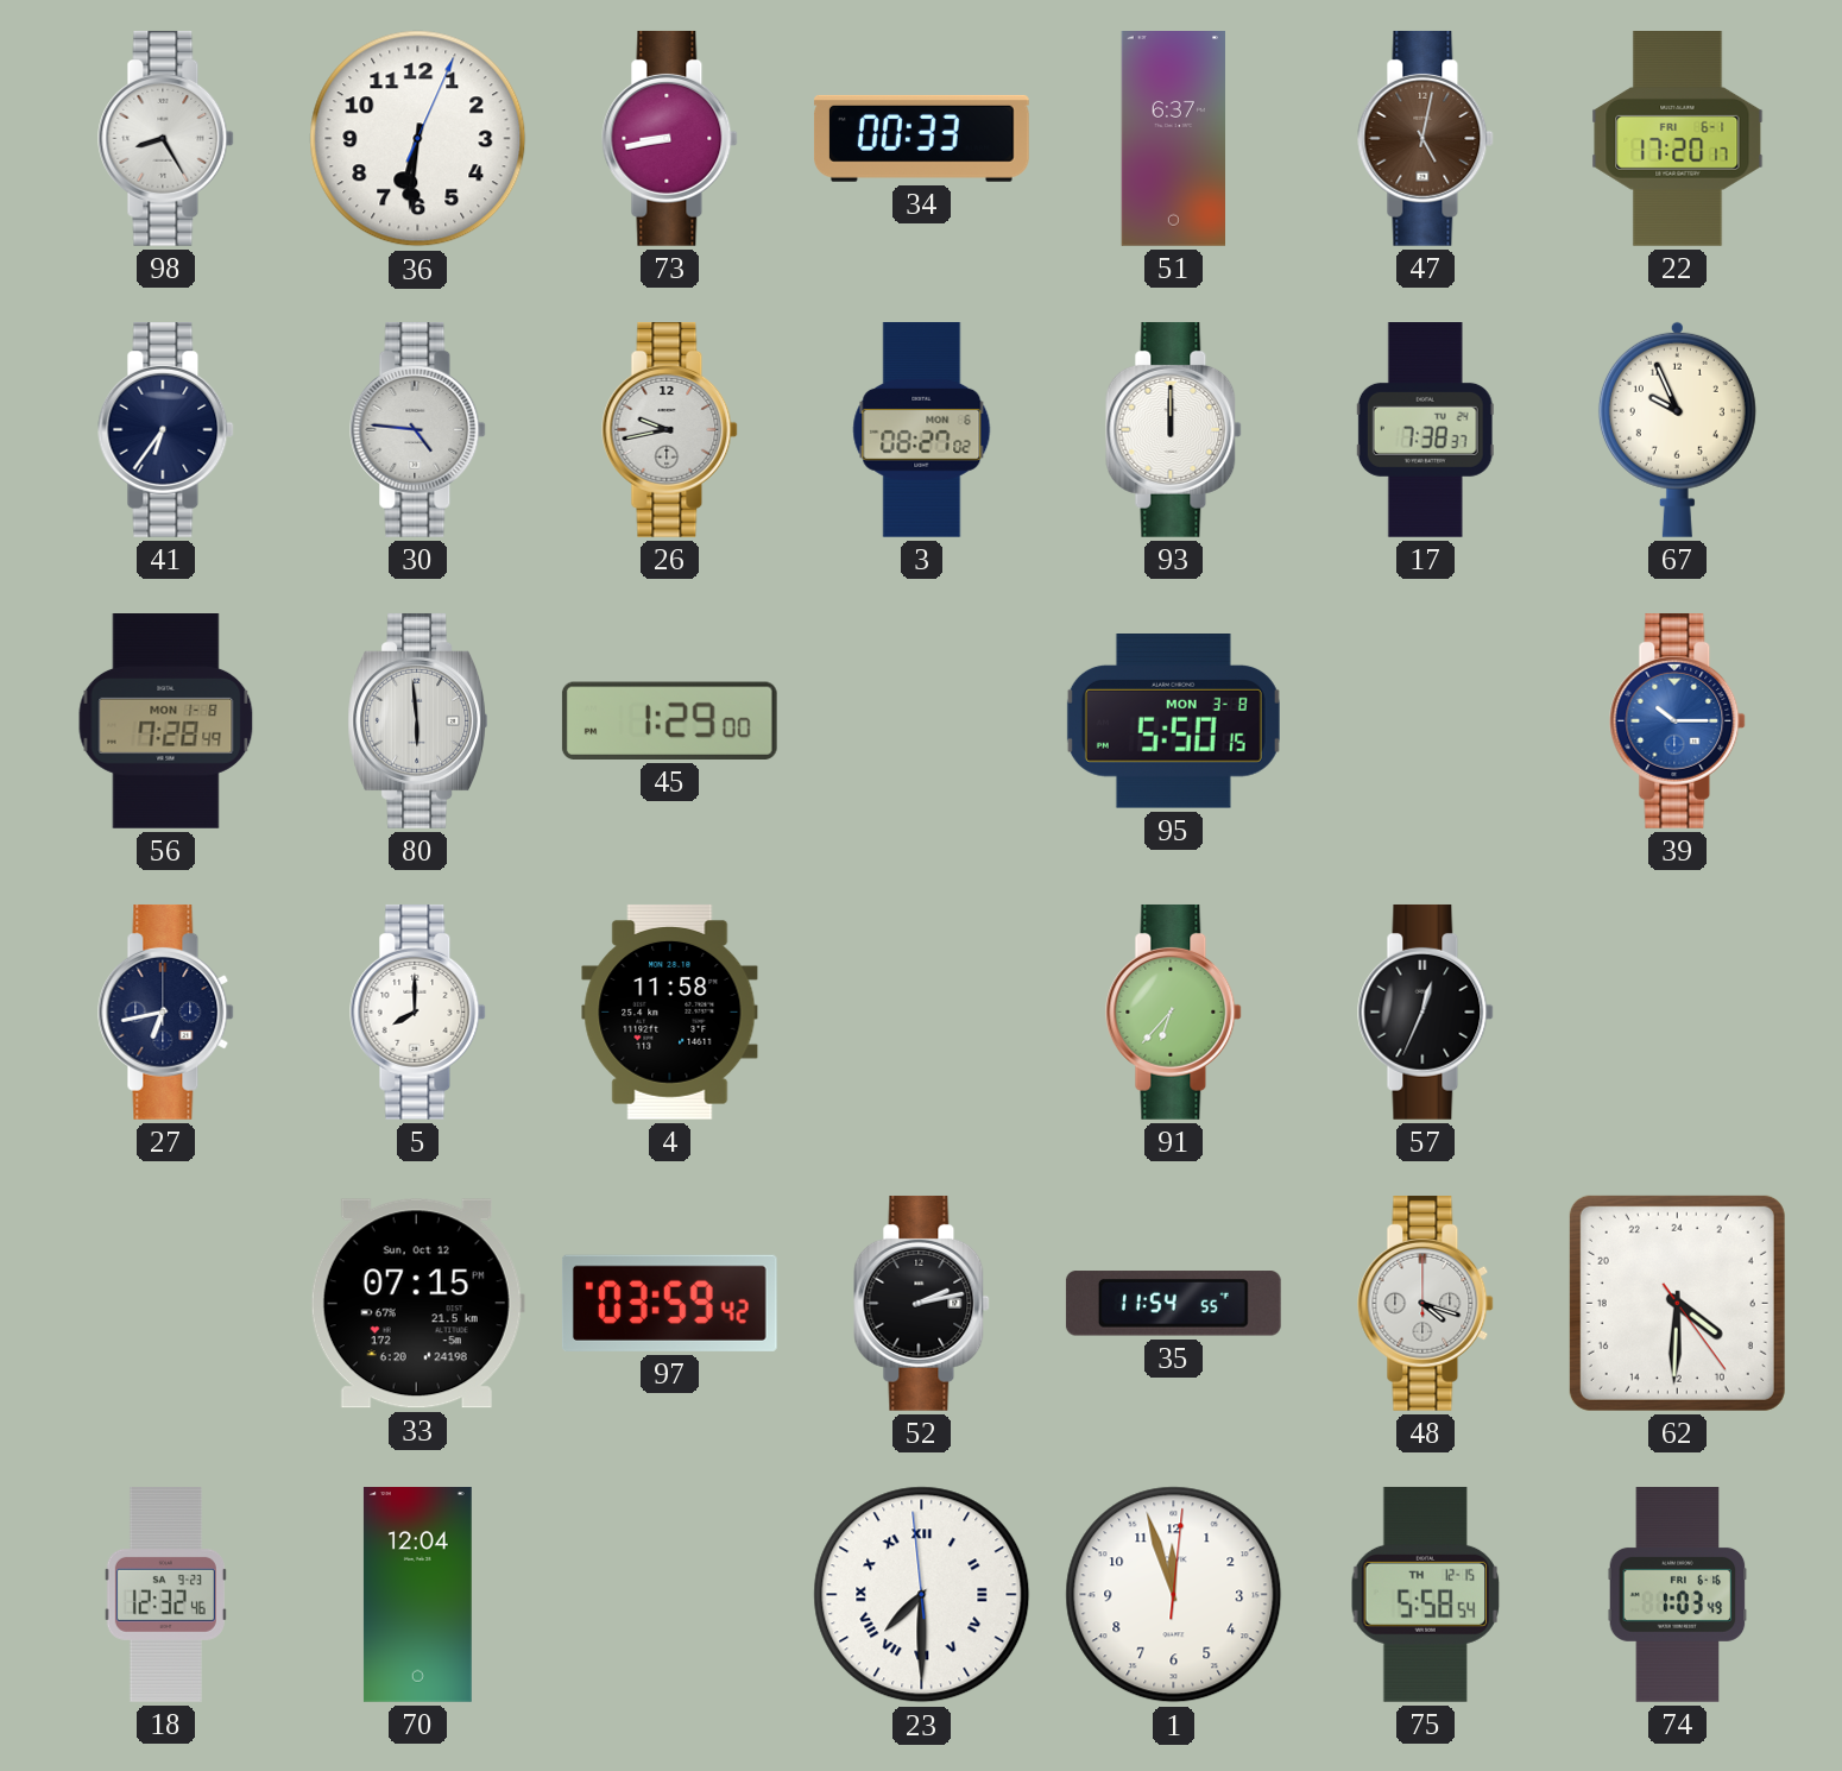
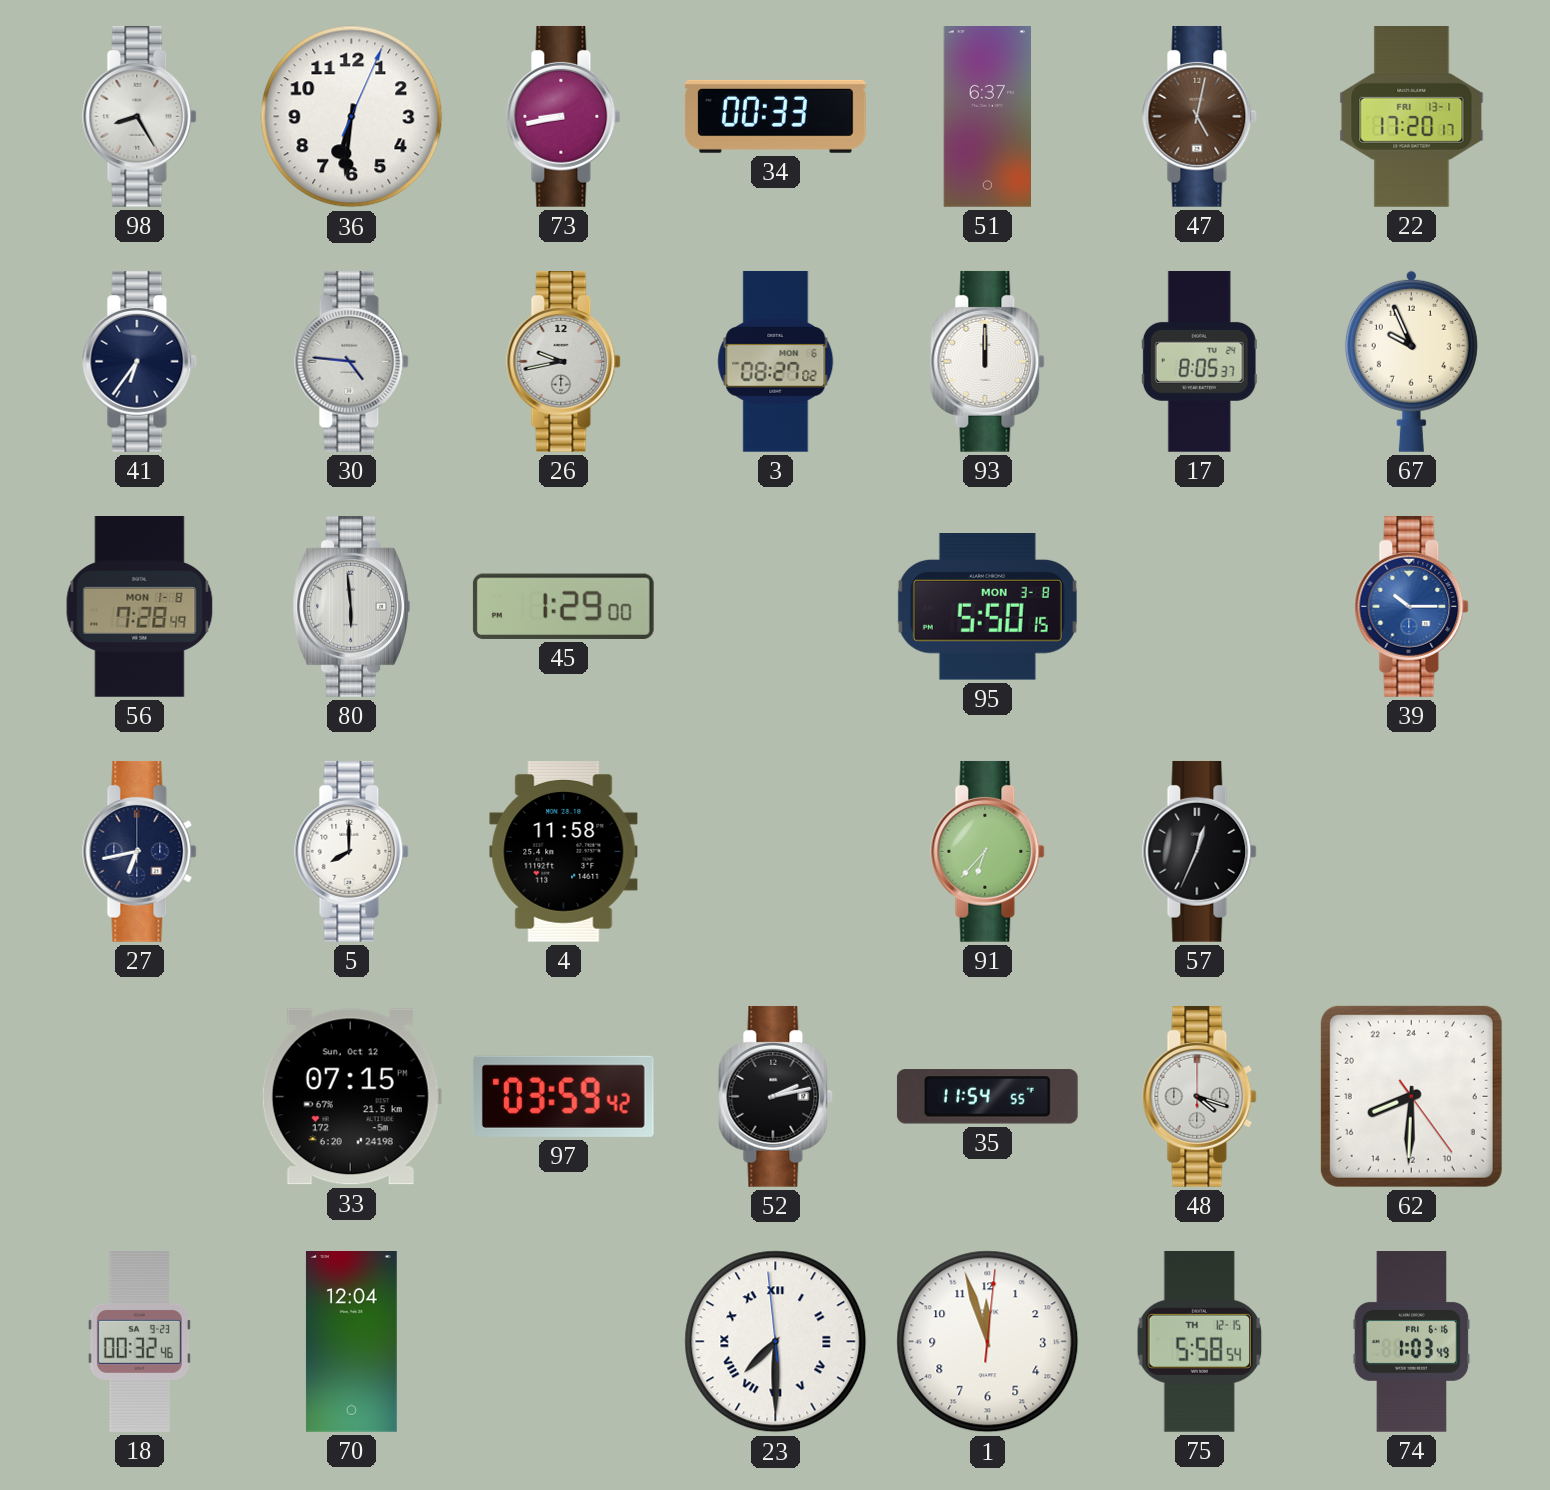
22 date: FRI 6-1 -> FRI 13-1 (1412, 117)
17: 7:38 -> 8:05 (1199, 362)
62: 8:30 -> 16:30 (1411, 1096)
18: 12:32 -> 00:32 (139, 1342)
